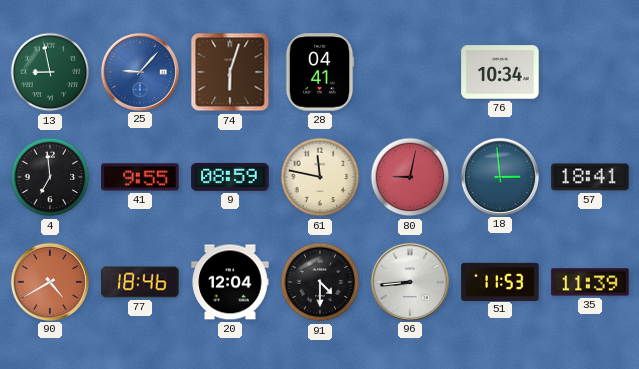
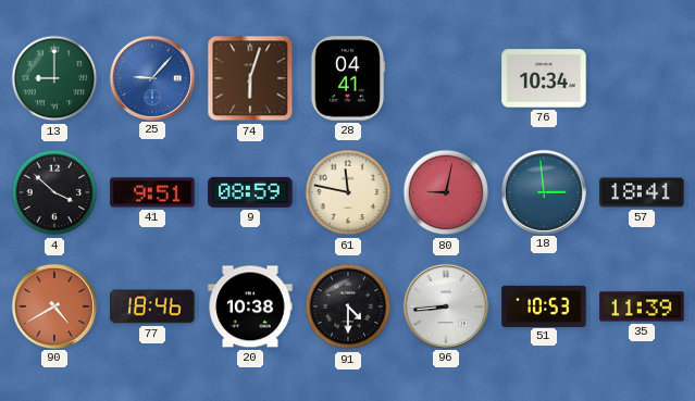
13: 8:58 -> 9:00 (54, 78)
4: 6:59 -> 3:52 (54, 192)
41: 9:55 -> 9:51 (152, 192)
20: 12:04 -> 10:38 (250, 306)
51: 11:53 -> 10:53 (544, 305)
